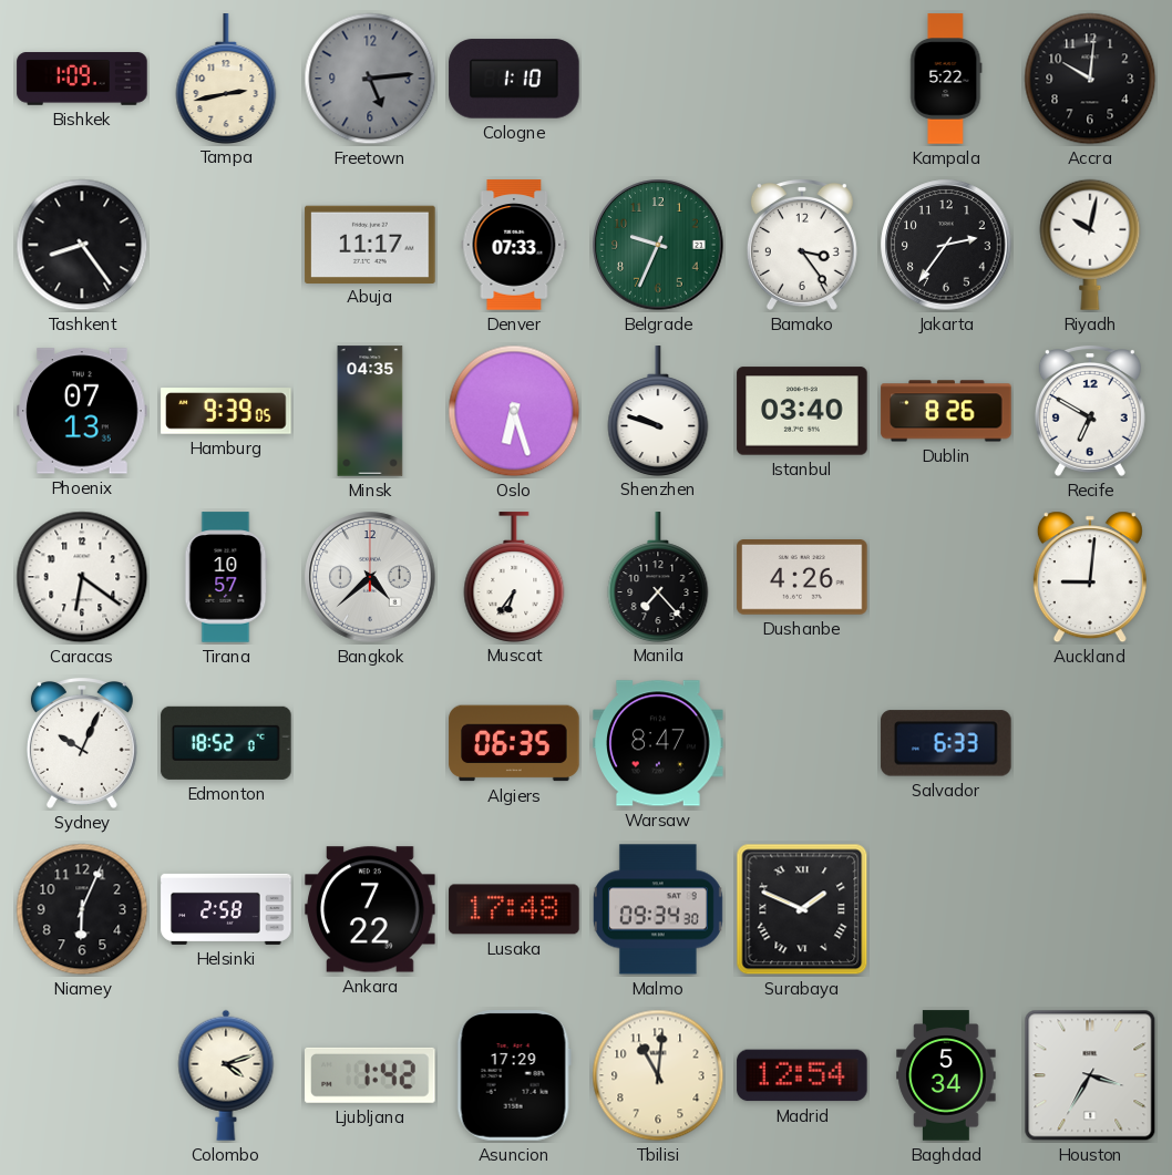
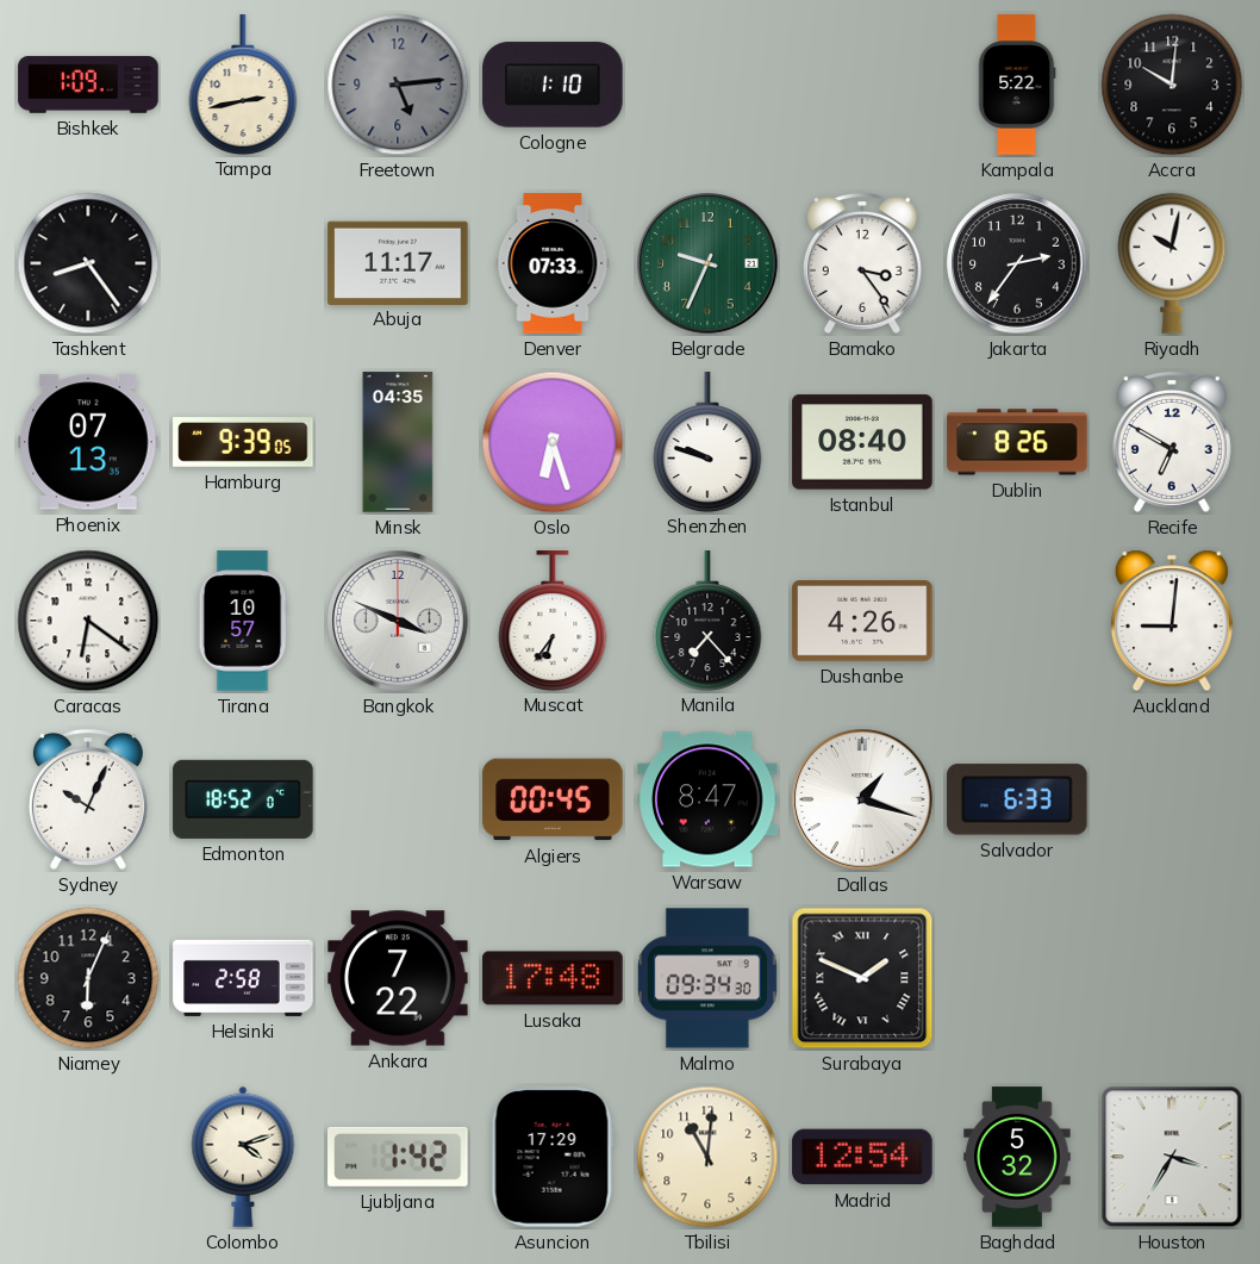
Istanbul: 03:40 -> 08:40 (862, 442)
Bangkok: 4:38 -> 3:49 (398, 621)
Algiers: 06:35 -> 00:45 (553, 799)
Dallas: none -> 1:18 (862, 799)
Baghdad: 5:34 -> 5:32 (1017, 1157)
